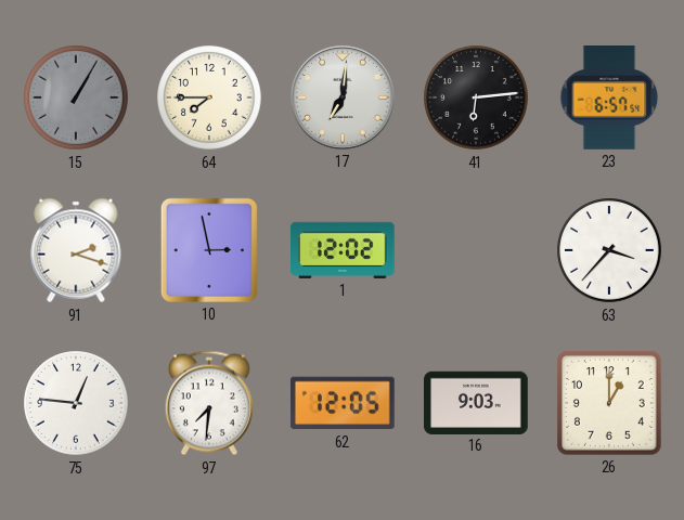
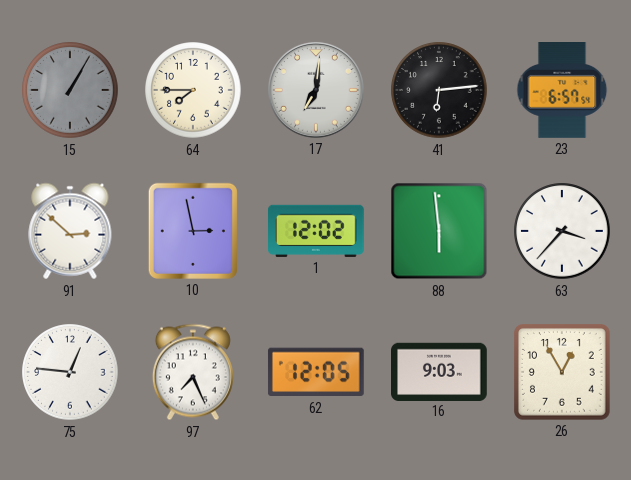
91: 2:18 -> 2:52 (70, 231)
88: none -> 5:59 (439, 231)
97: 7:31 -> 7:26 (193, 372)
26: 1:00 -> 12:55 (563, 373)
